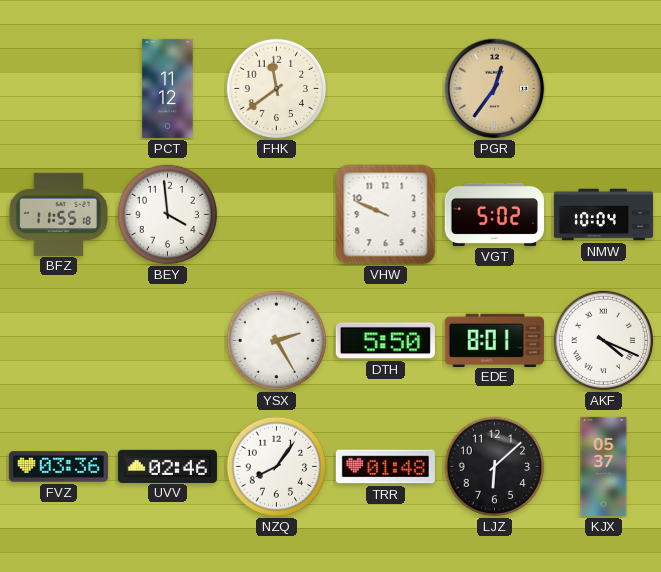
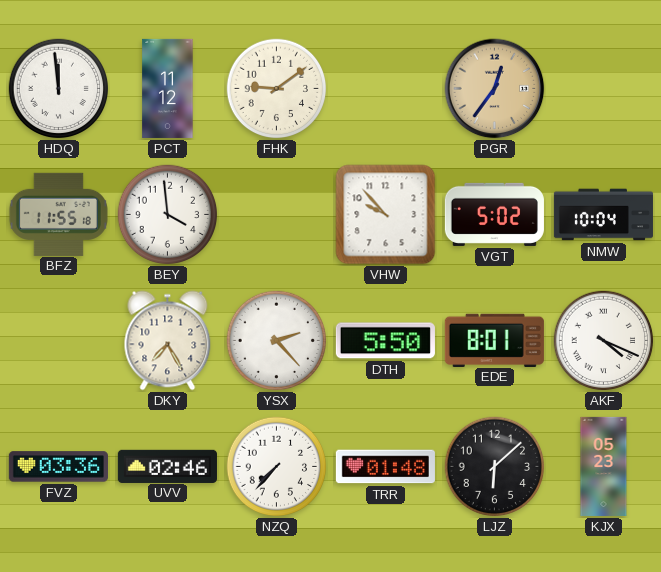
HDQ: none -> 11:59 (59, 89)
FHK: 11:39 -> 9:09 (277, 89)
VHW: 9:49 -> 9:53 (386, 215)
DKY: none -> 7:25 (168, 341)
YSX: 2:25 -> 2:23 (277, 341)
NZQ: 8:06 -> 7:37 (277, 467)
KJX: 05:37 -> 05:23 (604, 466)
